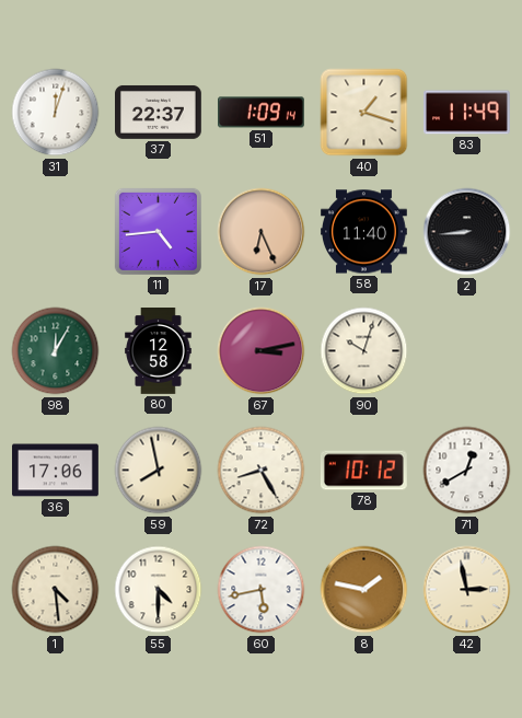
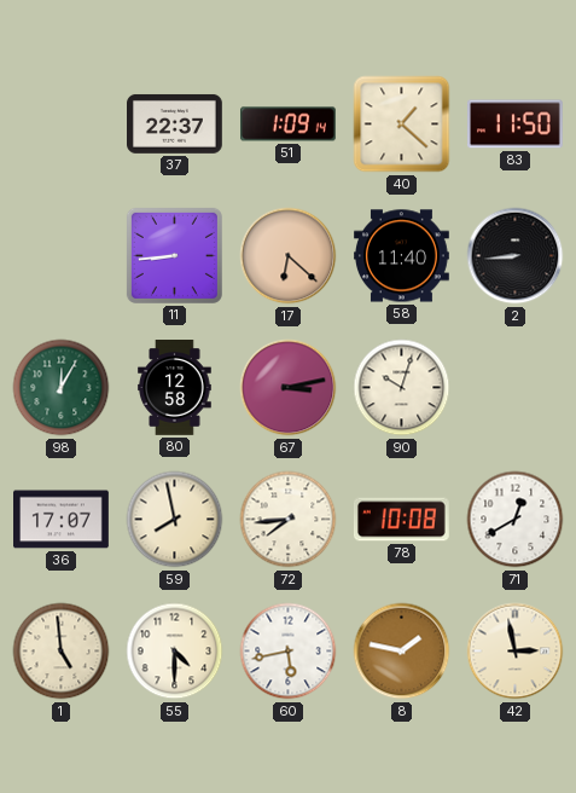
31: 12:03 -> none (56, 113)
40: 1:18 -> 1:22 (402, 125)
83: 11:49 -> 11:50 (516, 125)
11: 4:44 -> 8:44 (174, 255)
17: 6:26 -> 6:22 (289, 256)
36: 17:06 -> 17:07 (62, 520)
72: 8:25 -> 7:44 (289, 520)
78: 10:12 -> 10:08 (401, 520)
1: 4:29 -> 4:59 (62, 652)
